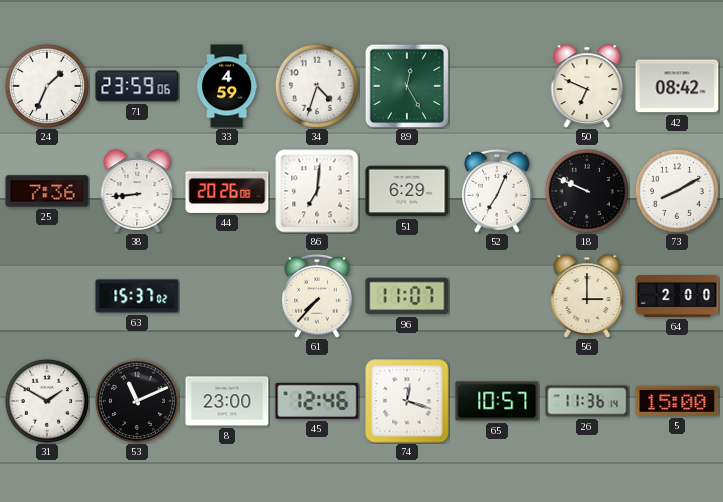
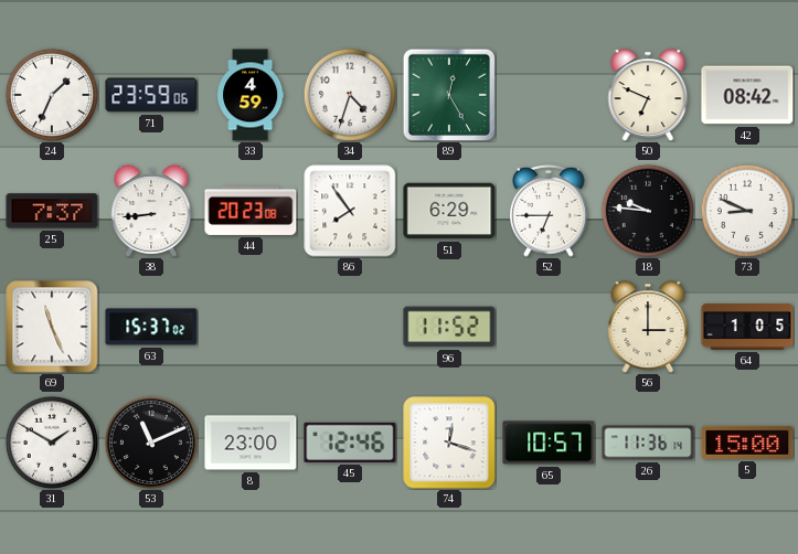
25: 7:36 -> 7:37 (52, 211)
44: 20:26 -> 20:23 (251, 211)
86: 7:01 -> 7:54 (350, 211)
52: 7:04 -> 6:45 (549, 212)
18: 9:49 -> 9:46 (648, 211)
73: 8:10 -> 8:49 (747, 211)
69: none -> 11:26 (52, 327)
61: 7:37 -> none (317, 297)
96: 11:07 -> 11:52 (449, 327)
64: 2:00 -> 1:05 (747, 327)
